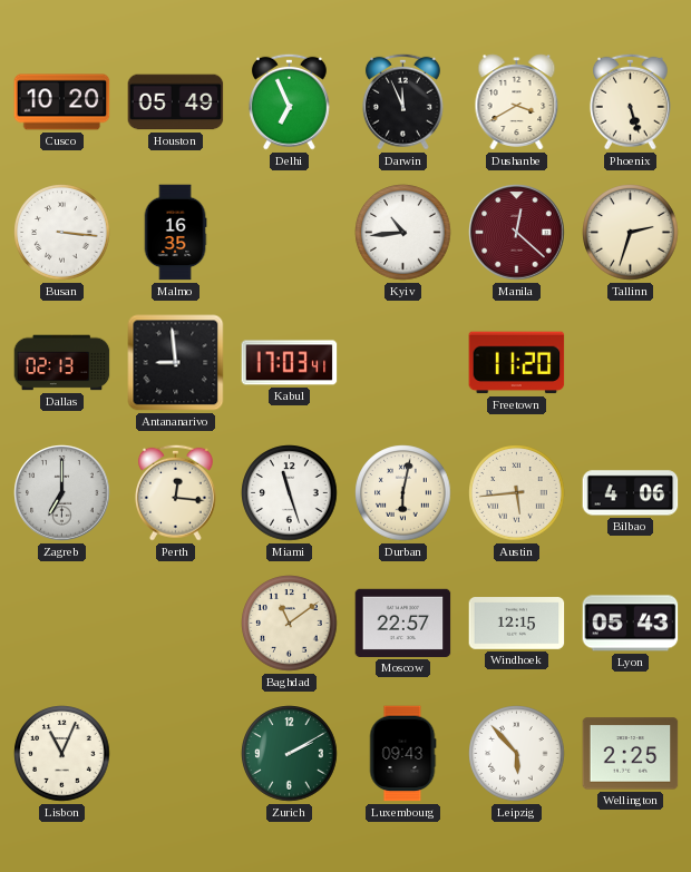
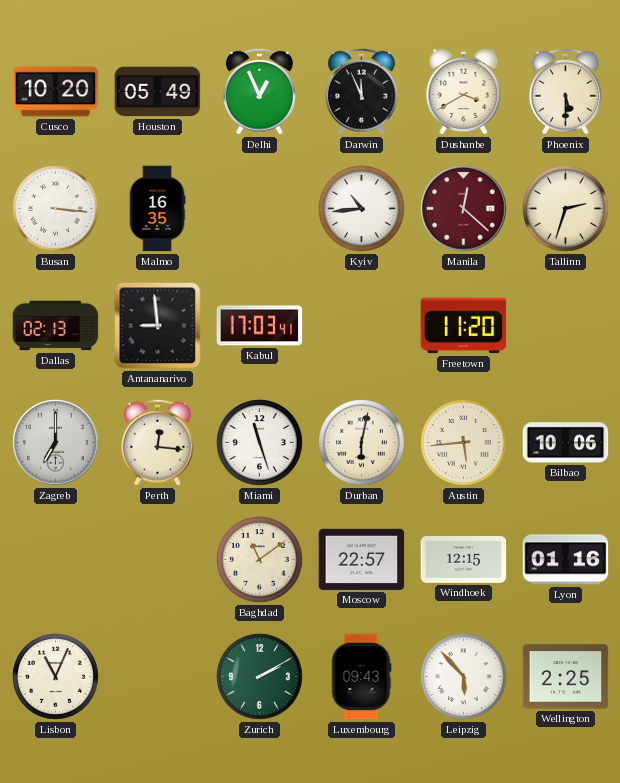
Delhi: 6:56 -> 12:56 (259, 91)
Phoenix: 5:27 -> 5:30 (565, 91)
Bilbao: 4:06 -> 10:06 (566, 443)
Lyon: 05:43 -> 01:16 (566, 560)
